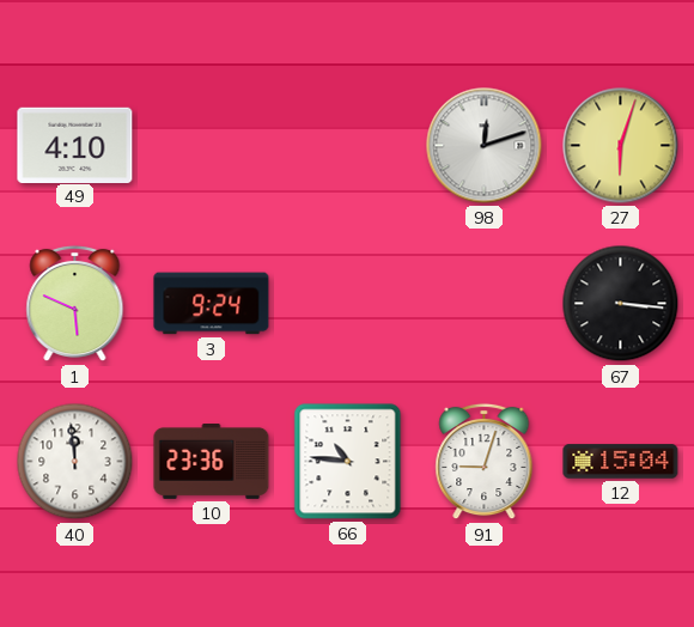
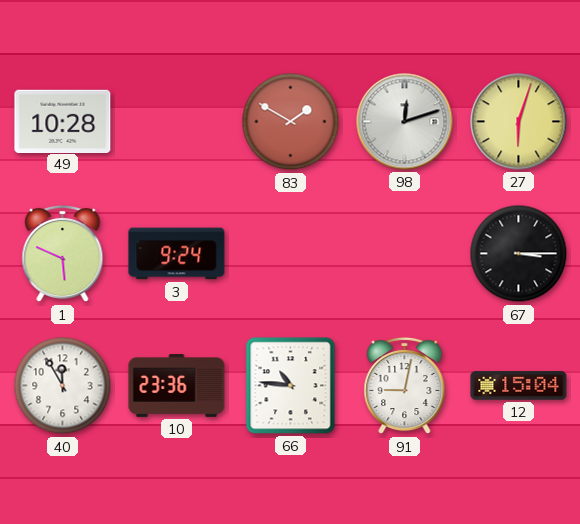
49: 4:10 -> 10:28 (63, 121)
83: none -> 1:50 (291, 122)
67: 3:16 -> 3:15 (519, 254)
40: 11:59 -> 11:55 (63, 386)
91: 9:03 -> 9:02 (405, 386)
